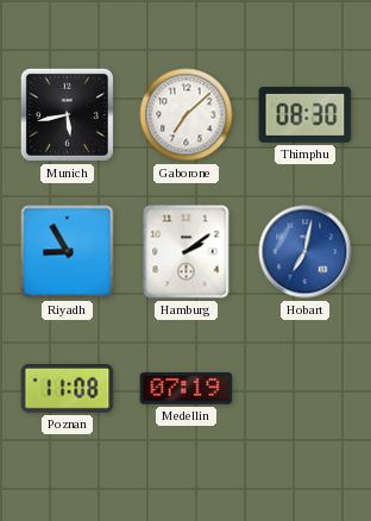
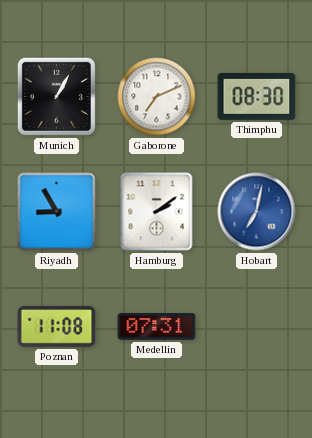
Munich: 5:43 -> 1:05 (56, 96)
Gaborone: 7:08 -> 7:11 (157, 97)
Medellin: 07:19 -> 07:31 (157, 327)
